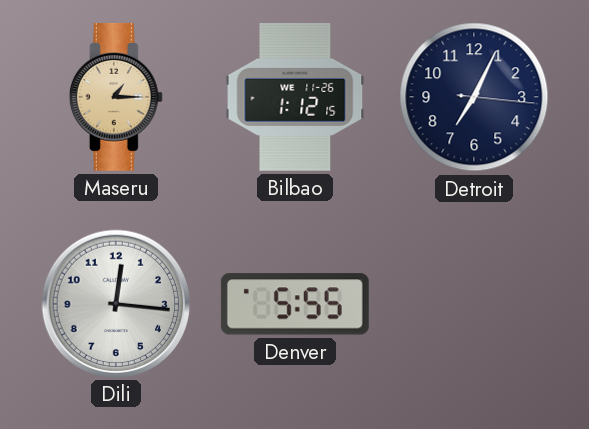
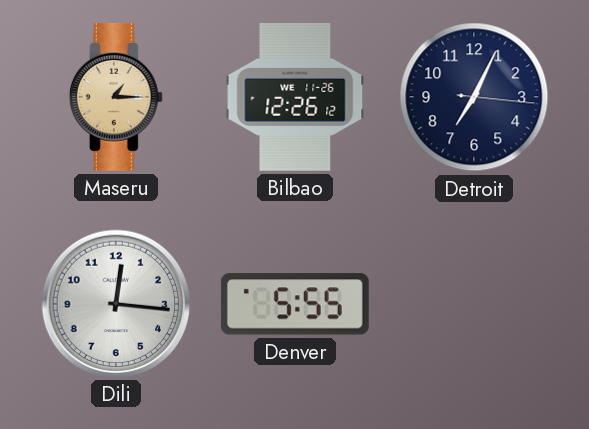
Bilbao: 1:12 -> 12:26 (295, 97)
